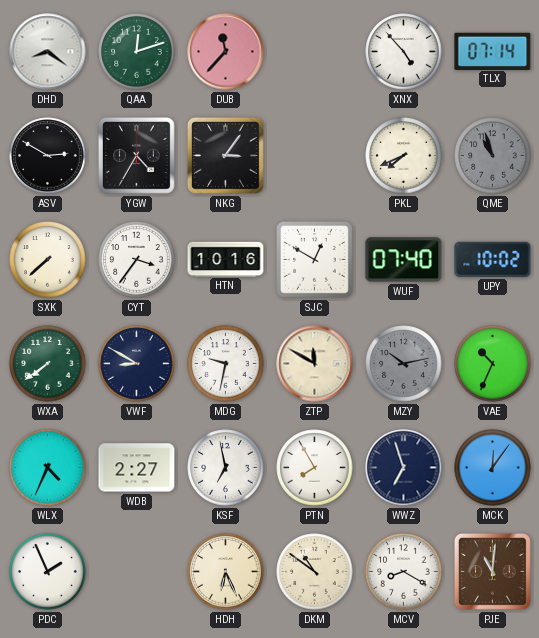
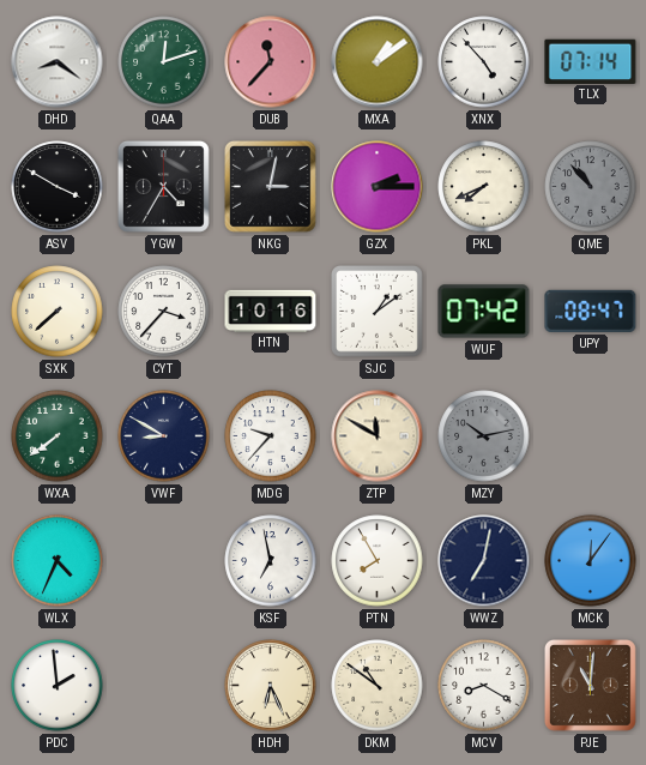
MXA: none -> 1:09 (378, 62)
ASV: 2:50 -> 3:50 (58, 187)
NKG: 3:06 -> 3:02 (270, 186)
GZX: none -> 2:15 (378, 187)
QME: 10:57 -> 10:53 (591, 187)
CYT: 3:36 -> 3:37 (164, 312)
SJC: 12:50 -> 1:09 (378, 312)
WUF: 07:40 -> 07:42 (484, 312)
UPY: 10:02 -> 08:47 (591, 311)
MDG: 9:32 -> 9:37 (271, 436)
VAE: 10:34 -> none (493, 364)
WDB: 2:27 -> none (137, 468)
WWZ: 6:57 -> 7:02 (484, 561)
PDC: 1:56 -> 1:59 (58, 686)
